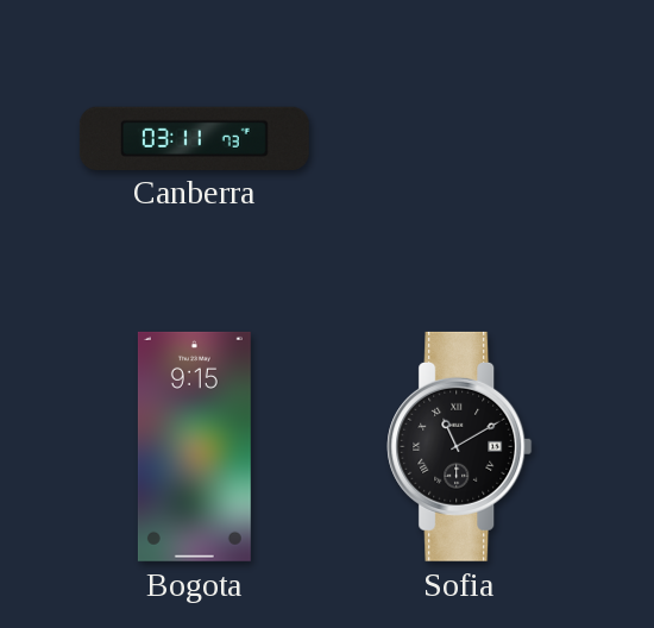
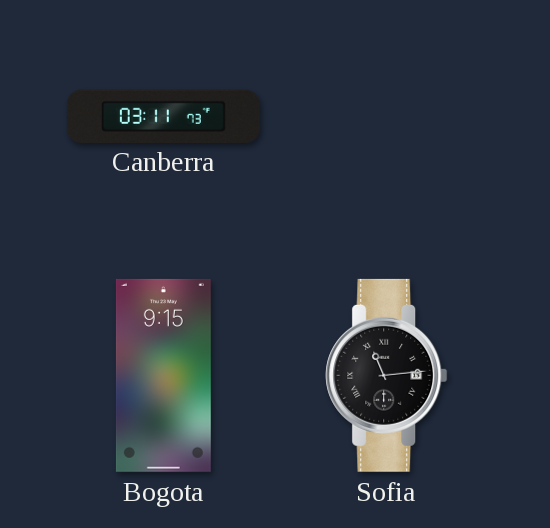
Sofia: 11:10 -> 11:14 (387, 375)
